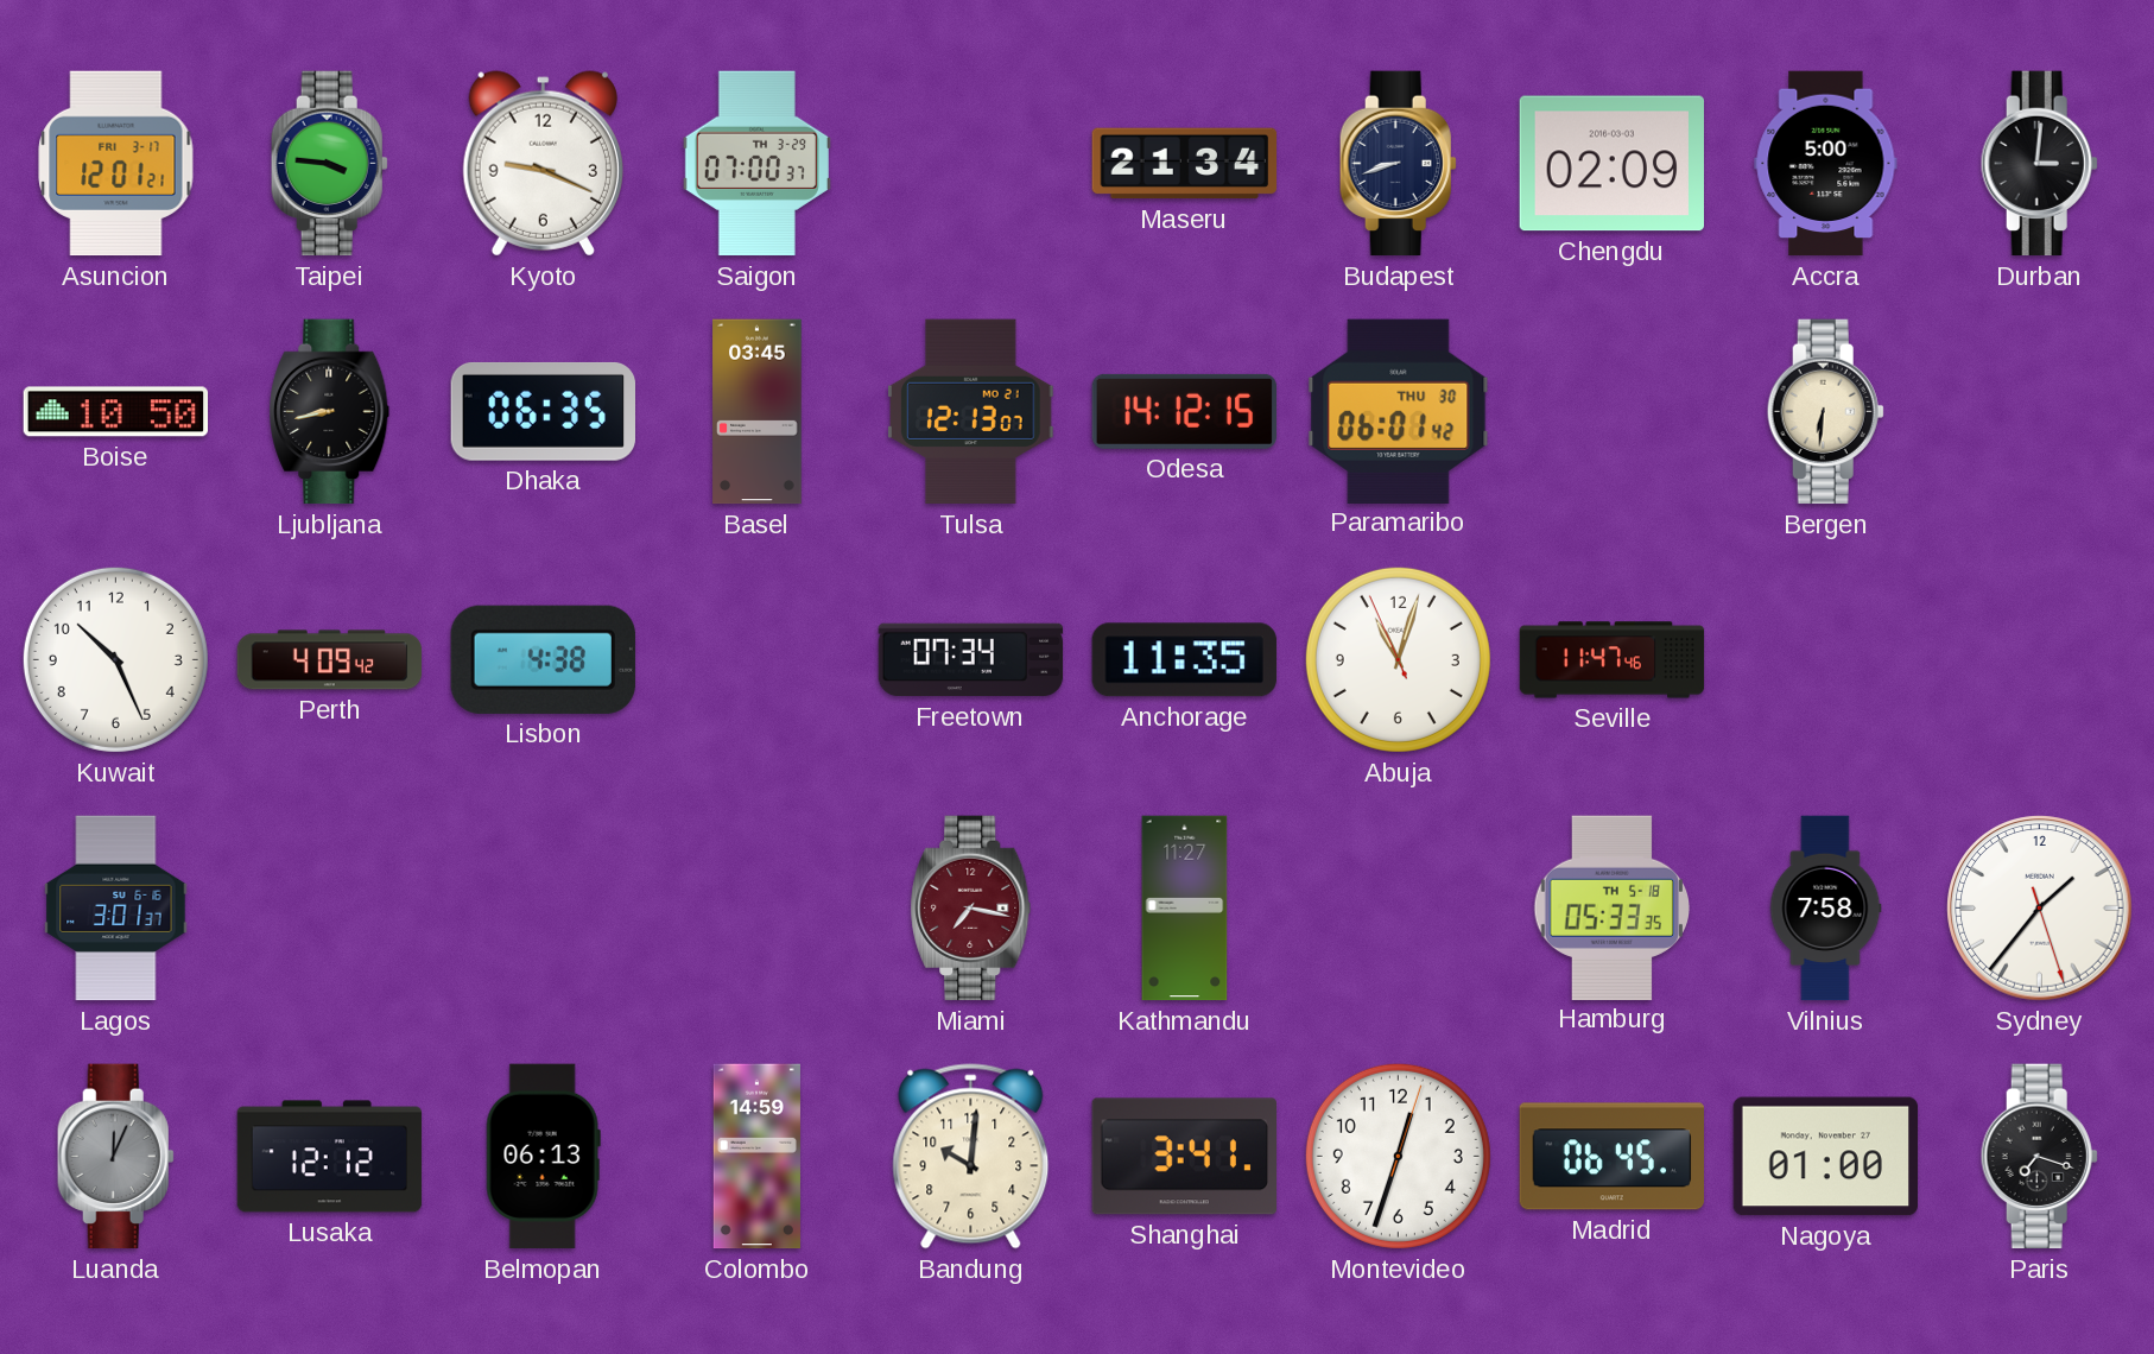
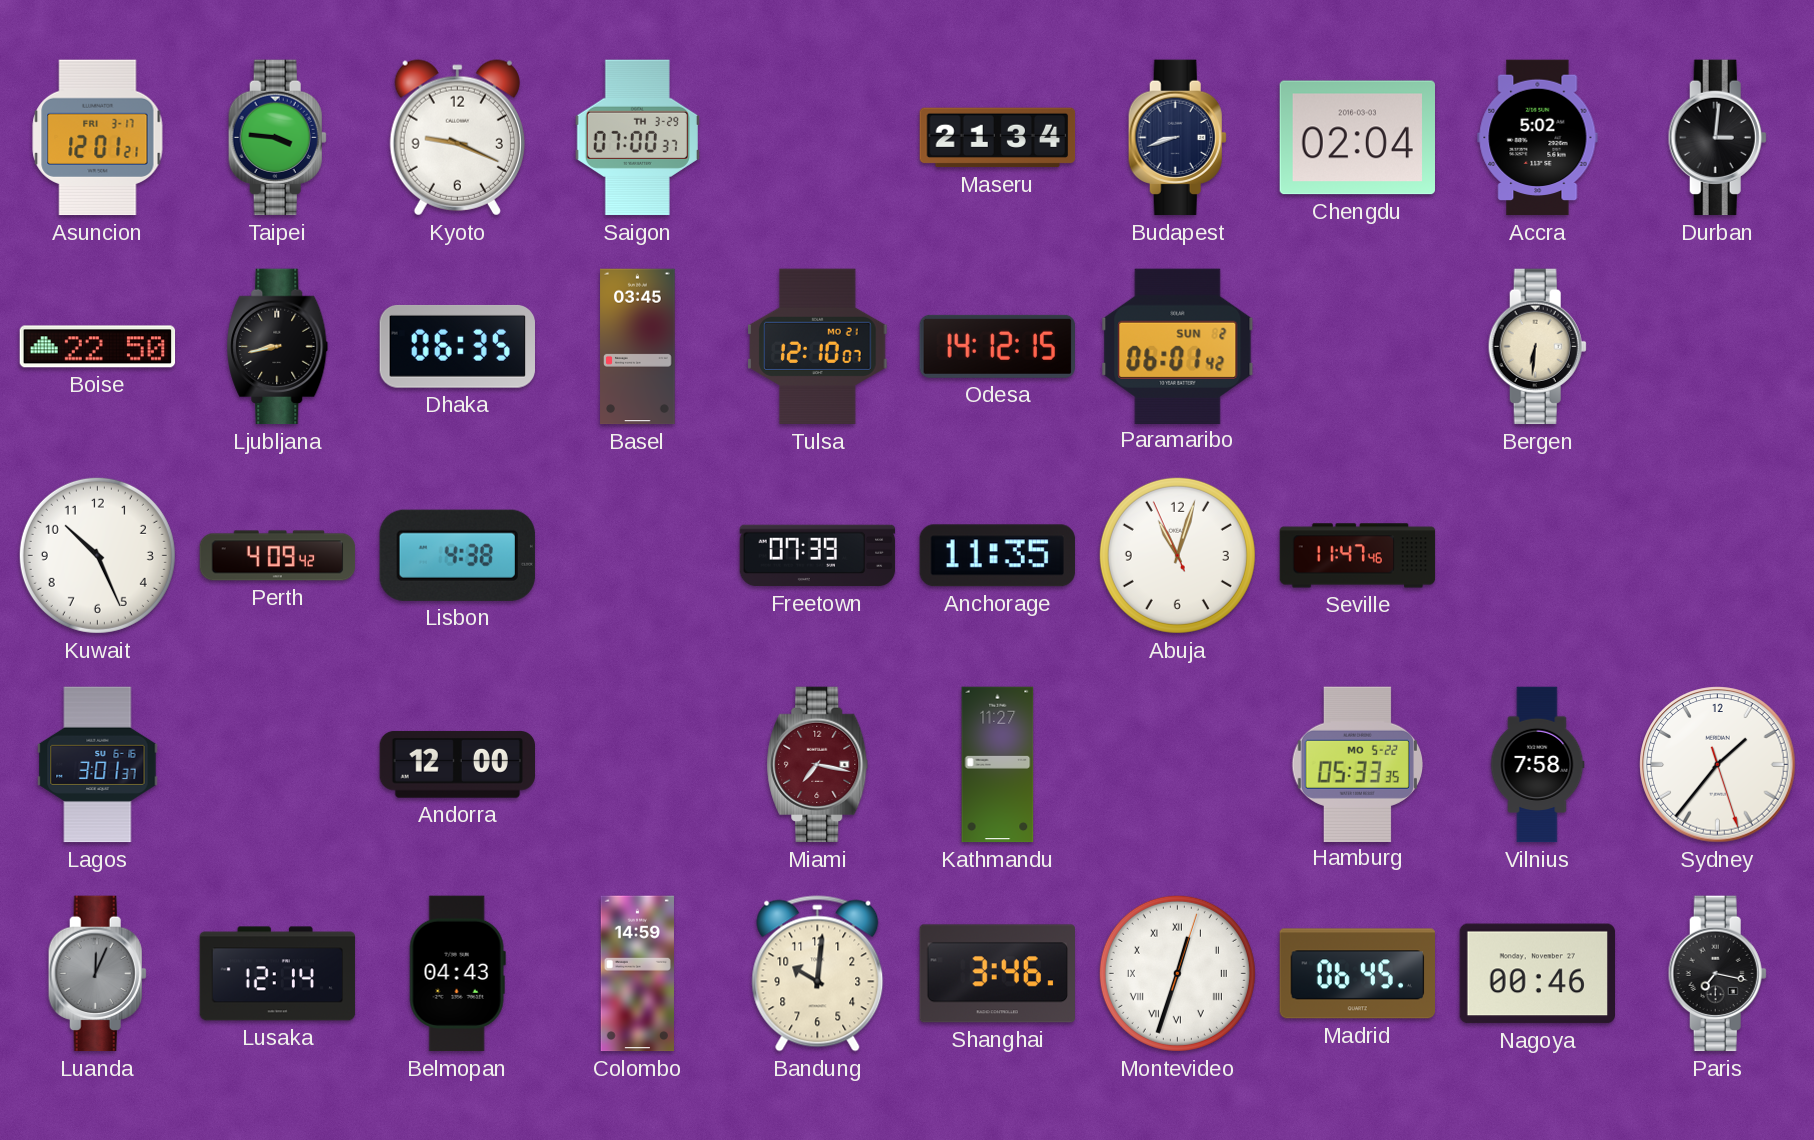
Chengdu: 02:09 -> 02:04 (1357, 138)
Accra: 5:00 -> 5:02 (1538, 138)
Boise: 10:50 -> 22:50 (98, 347)
Tulsa: 12:13 -> 12:10 (818, 347)
Paramaribo date: THU 30 -> SUN 2 (1178, 346)
Freetown: 07:34 -> 07:39 (818, 556)
Andorra: none -> 12:00 (458, 764)
Hamburg date: TH 5-18 -> MO 5-22 (1357, 764)
Lusaka: 12:12 -> 12:14 (278, 974)
Belmopan: 06:13 -> 04:43 (457, 974)
Shanghai: 3:41 -> 3:46 (997, 974)
Montevideo numerals: Arabic -> Roman (1177, 973)
Nagoya: 01:00 -> 00:46 (1537, 974)
Paris: 7:18 -> 7:17 (1717, 974)
